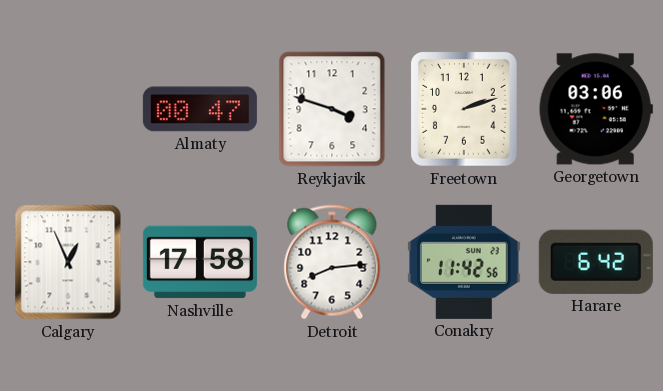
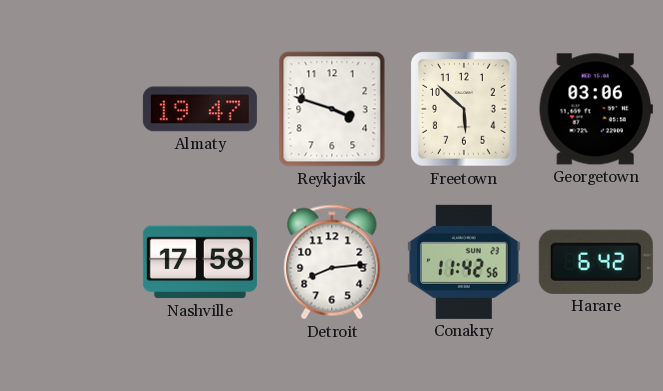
Almaty: 00:47 -> 19:47 (200, 109)
Freetown: 2:12 -> 5:52 (465, 110)
Calgary: 12:56 -> none (68, 262)
